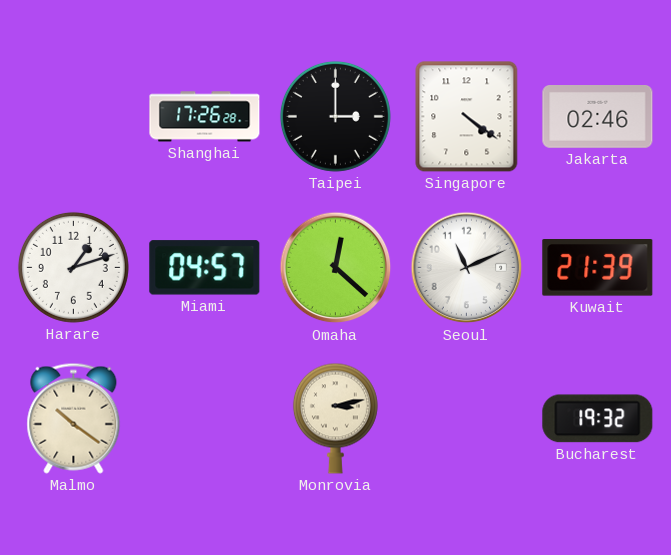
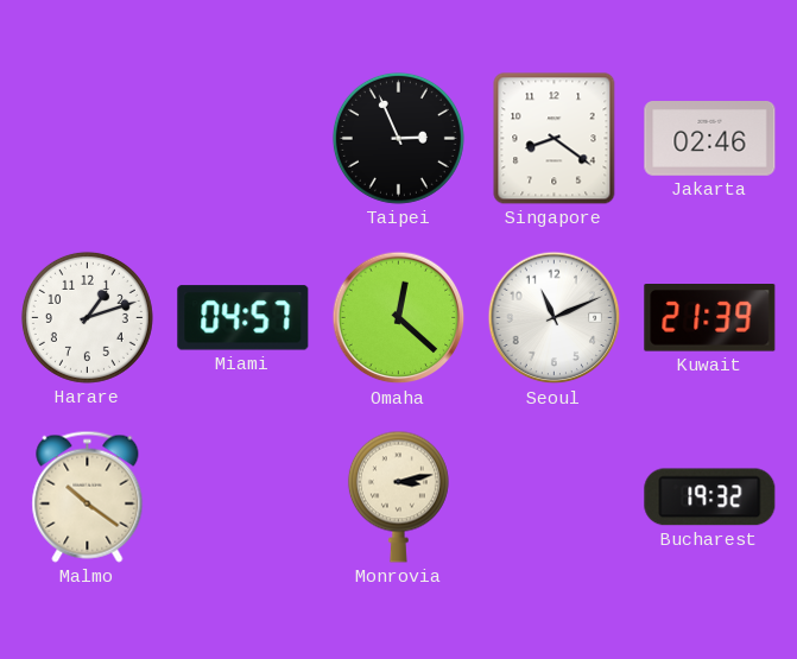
Shanghai: 17:26 -> none (205, 117)
Taipei: 3:00 -> 2:56 (398, 138)
Singapore: 4:21 -> 8:21 (555, 139)
